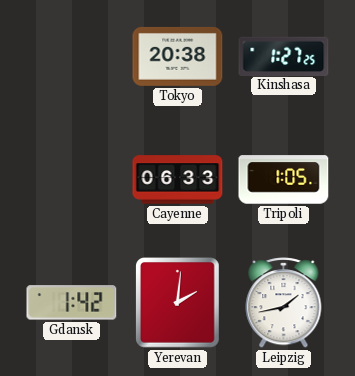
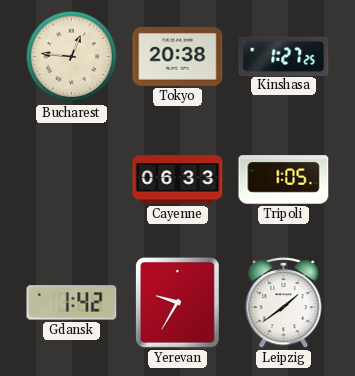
Bucharest: none -> 12:46 (72, 57)
Yerevan: 2:01 -> 9:35 (178, 303)
Leipzig: 1:43 -> 1:39 (284, 303)
